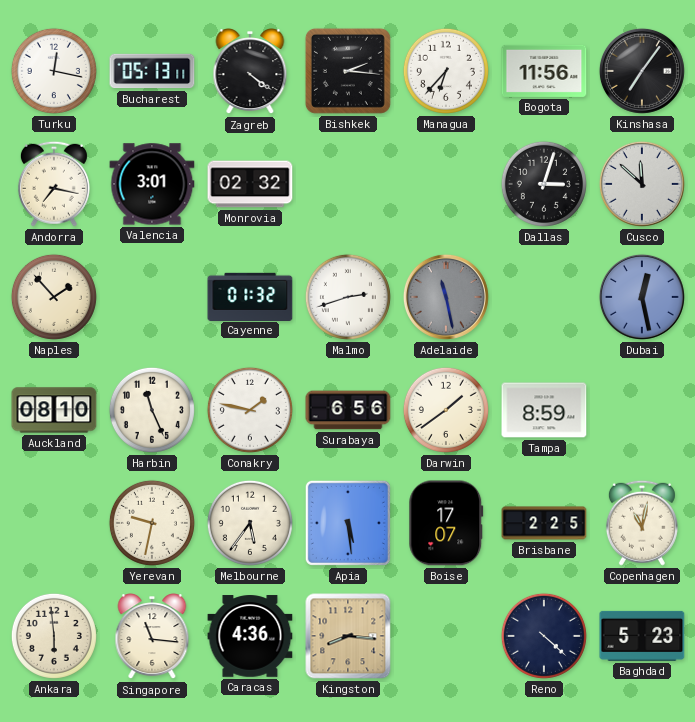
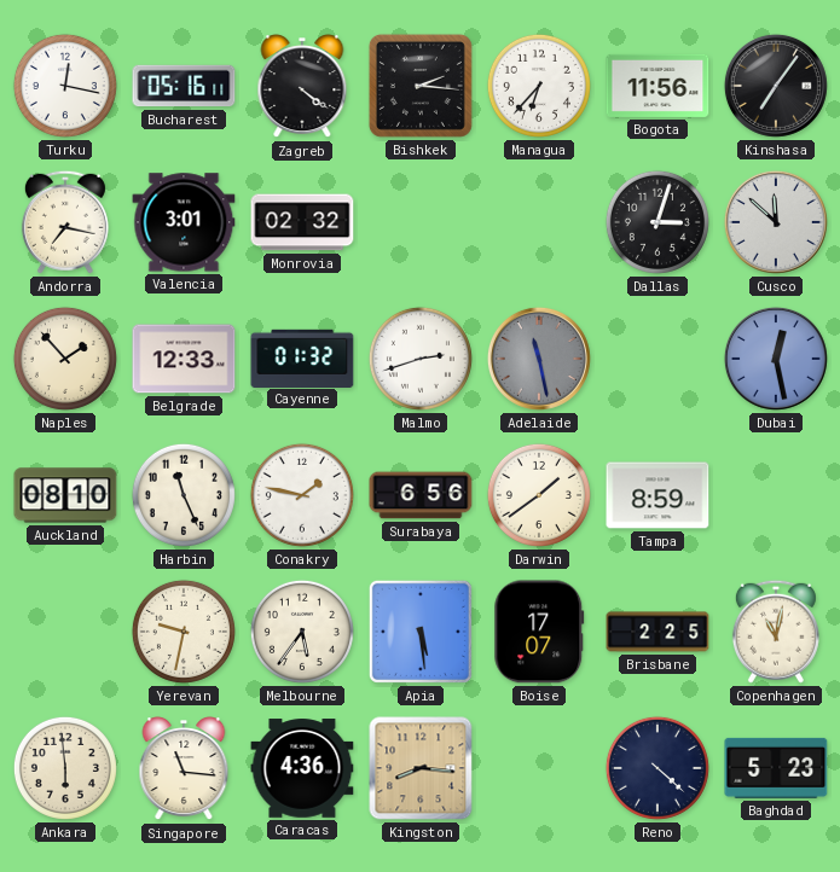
Bucharest: 05:13 -> 05:16 (184, 86)
Belgrade: none -> 12:33 (184, 359)
